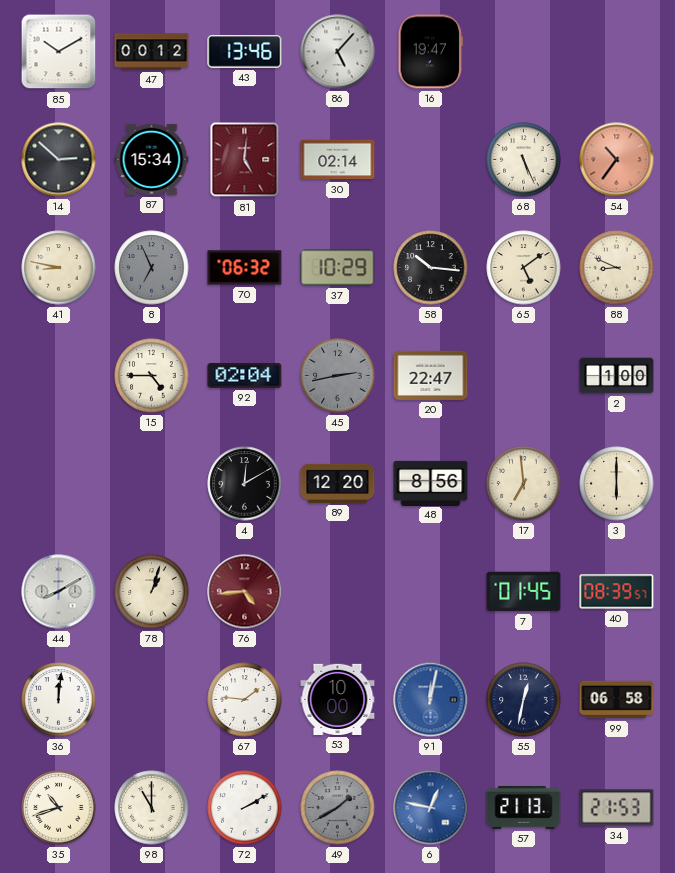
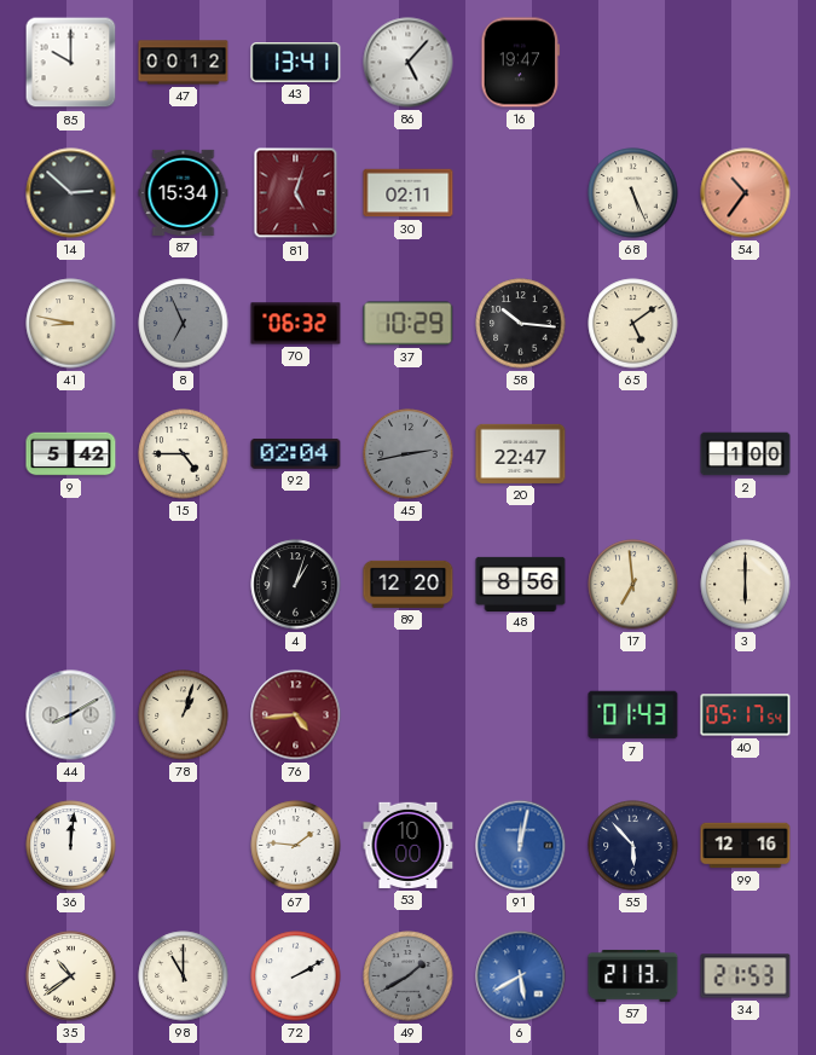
85: 10:10 -> 10:00 (71, 63)
43: 13:46 -> 13:41 (296, 63)
81: 5:01 -> 5:03 (296, 193)
30: 02:14 -> 02:11 (409, 193)
88: 8:49 -> none (617, 268)
9: none -> 5:42 (71, 454)
4: 12:10 -> 1:03 (296, 585)
7: 01:45 -> 01:43 (633, 715)
40: 08:39 -> 05:17 (746, 715)
55: 12:32 -> 5:53 (633, 846)
99: 06:58 -> 12:16 (746, 846)
35: 10:42 -> 10:39 (71, 976)
6: 12:47 -> 5:40 (521, 976)
